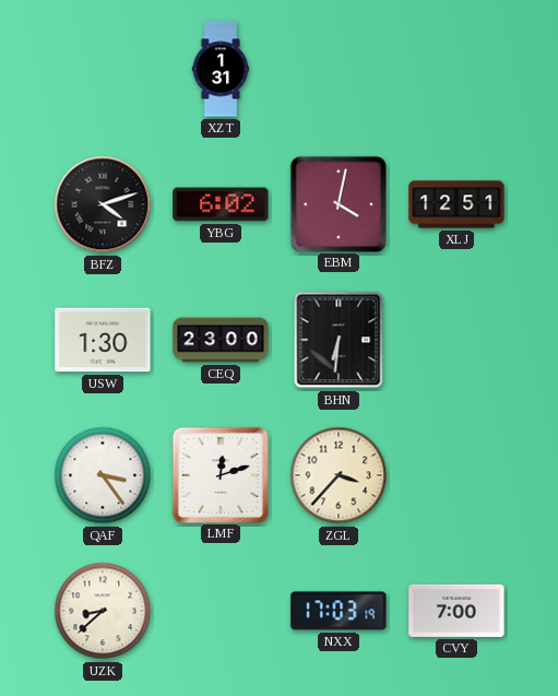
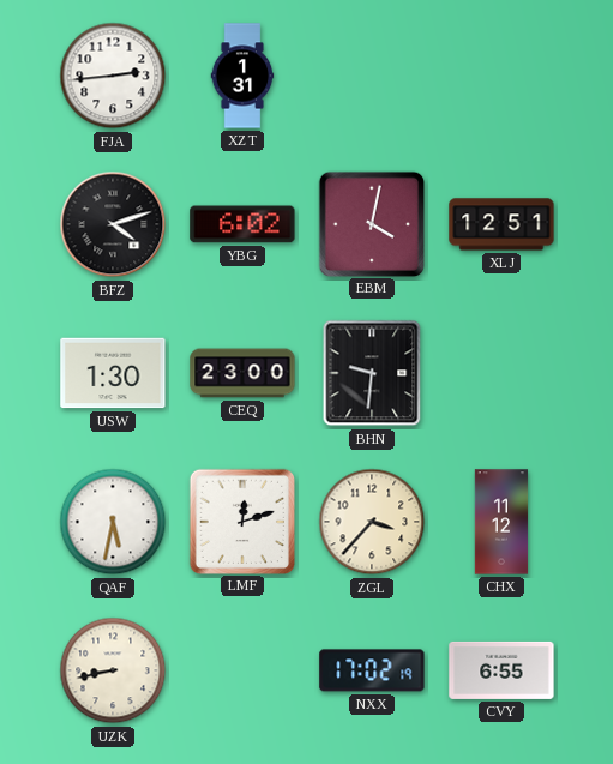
FJA: none -> 2:44 (113, 76)
BHN: 6:31 -> 9:31 (372, 373)
QAF: 3:24 -> 5:32 (113, 522)
CHX: none -> 11:12 (501, 522)
UZK: 8:38 -> 8:43 (113, 670)
NXX: 17:03 -> 17:02 (372, 670)
CVY: 7:00 -> 6:55 (501, 670)
